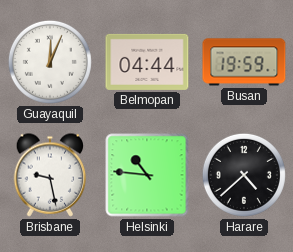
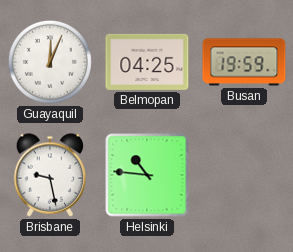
Belmopan: 04:44 -> 04:25 (147, 62)
Harare: 4:38 -> none (244, 175)
